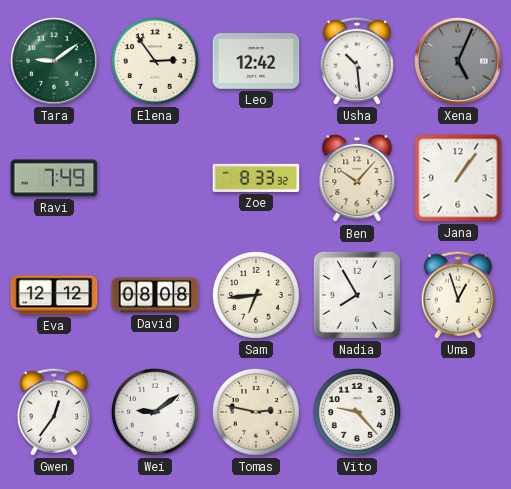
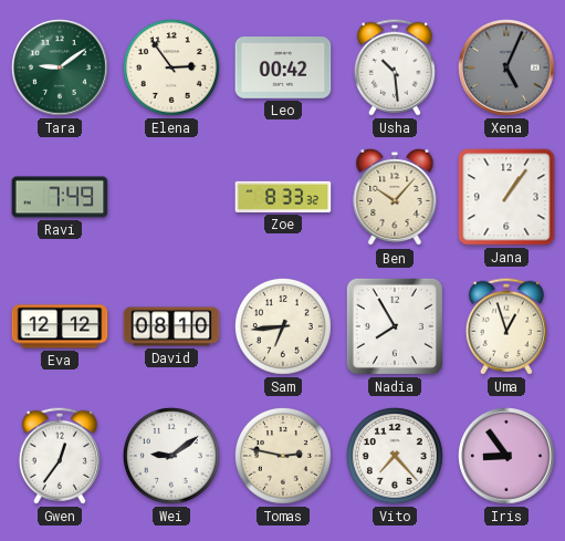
Leo: 12:42 -> 00:42 (283, 69)
David: 08:08 -> 08:10 (171, 326)
Vito: 9:23 -> 7:23 (395, 456)
Iris: none -> 8:54 (508, 457)
